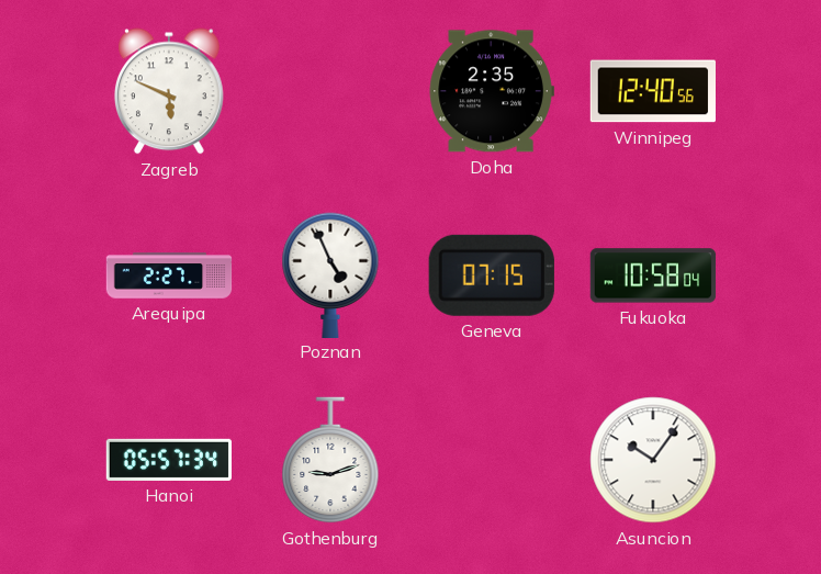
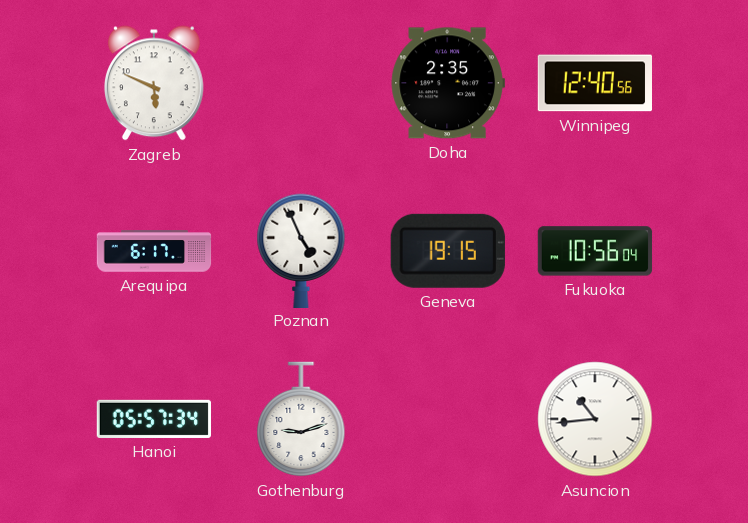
Arequipa: 2:27 -> 6:17 (154, 251)
Geneva: 07:15 -> 19:15 (448, 251)
Fukuoka: 10:58 -> 10:56 (595, 251)
Asuncion: 10:06 -> 10:44 (595, 419)
